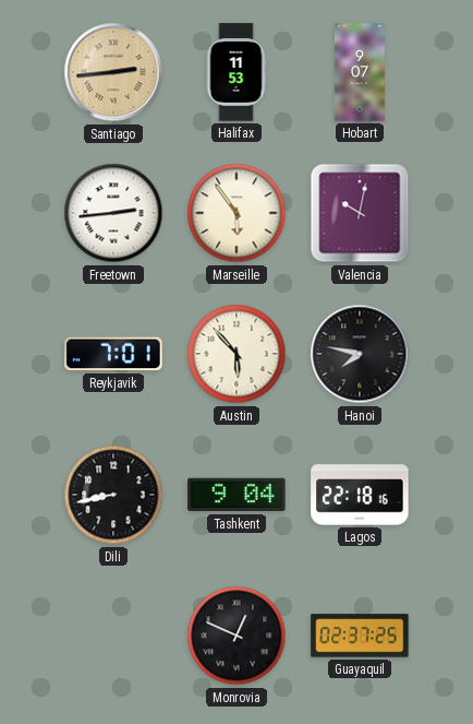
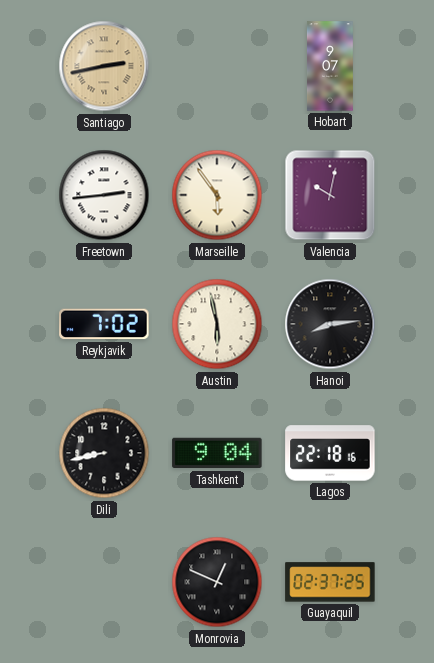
Santiago: 2:44 -> 2:43 (104, 66)
Halifax: 11:53 -> none (237, 72)
Reykjavik: 7:01 -> 7:02 (104, 324)
Austin: 5:53 -> 5:58 (217, 324)
Hanoi: 7:47 -> 8:14 (330, 324)
